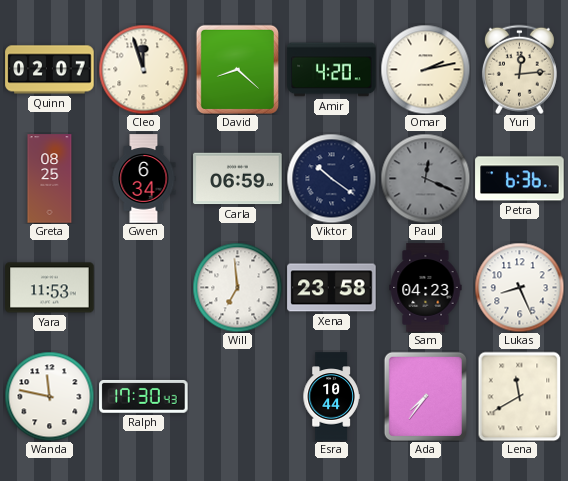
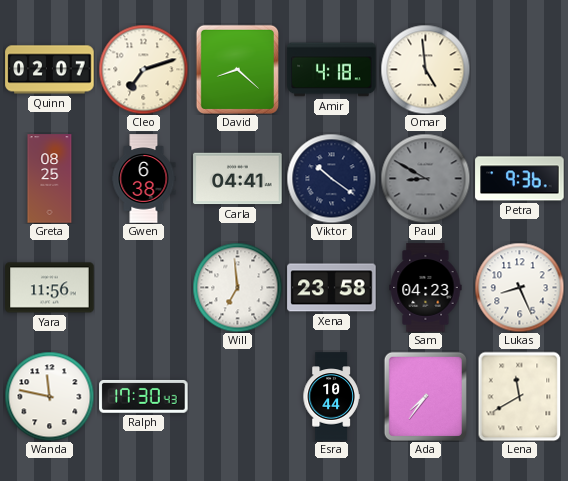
Cleo: 11:57 -> 7:12 (143, 69)
Amir: 4:20 -> 4:18 (332, 70)
Omar: 2:13 -> 4:59 (425, 69)
Yuri: 12:14 -> none (519, 69)
Gwen: 6:34 -> 6:38 (144, 179)
Carla: 06:59 -> 04:41 (238, 179)
Paul: 12:19 -> 8:50 (425, 178)
Petra: 6:36 -> 9:36 (520, 179)
Yara: 11:53 -> 11:56 (50, 288)
